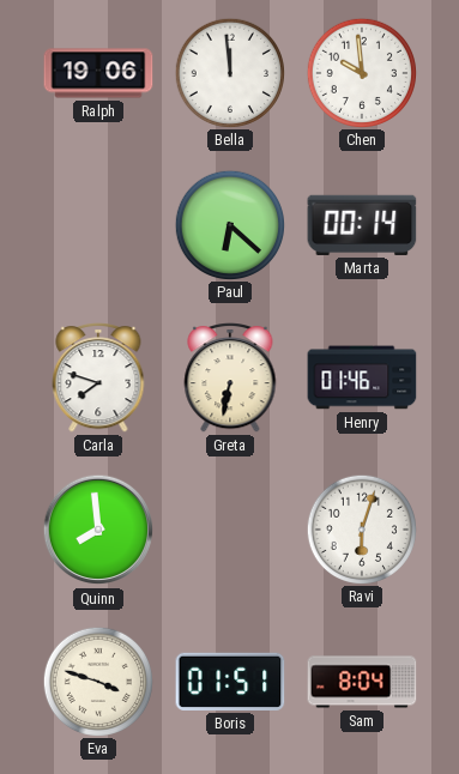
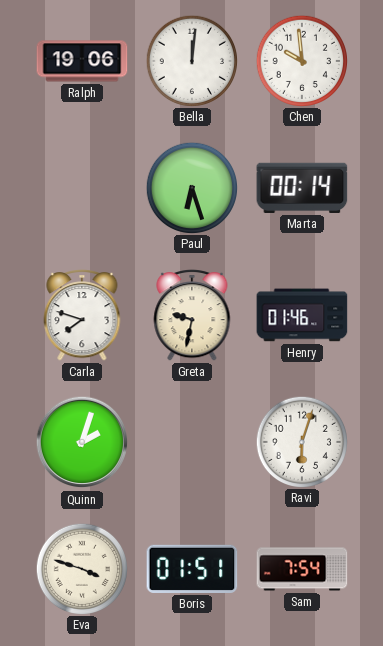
Bella: 11:59 -> 12:01 (191, 60)
Paul: 6:22 -> 6:27 (191, 187)
Greta: 6:32 -> 9:32 (192, 316)
Quinn: 7:59 -> 2:03 (82, 442)
Sam: 8:04 -> 7:54 (302, 569)
